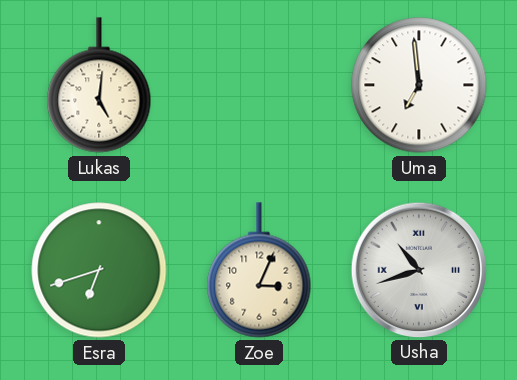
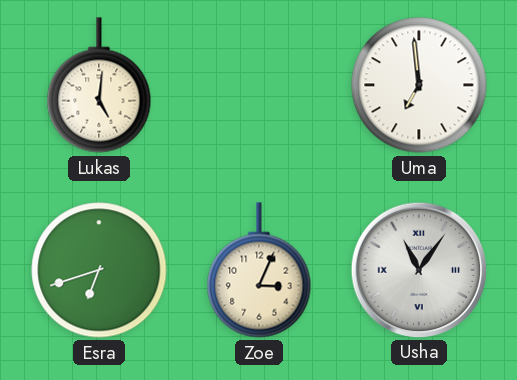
Usha: 10:42 -> 11:06 (418, 269)
